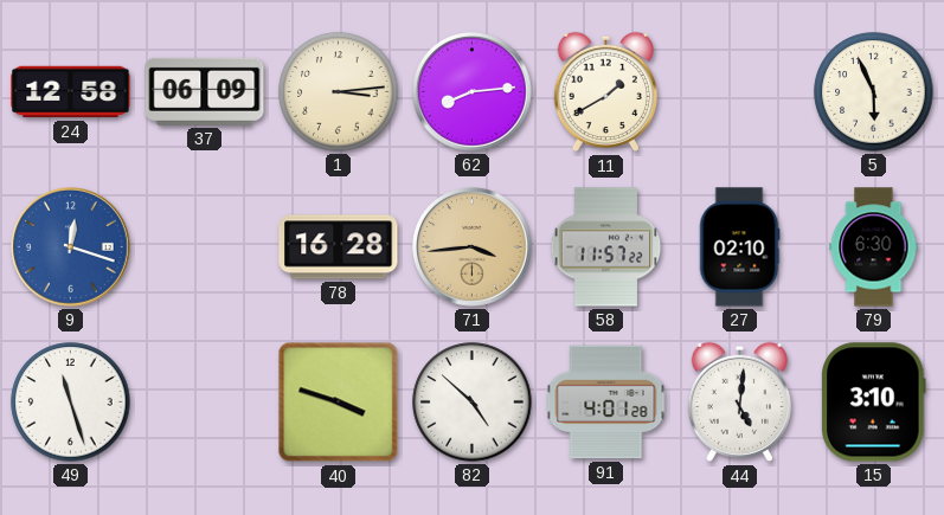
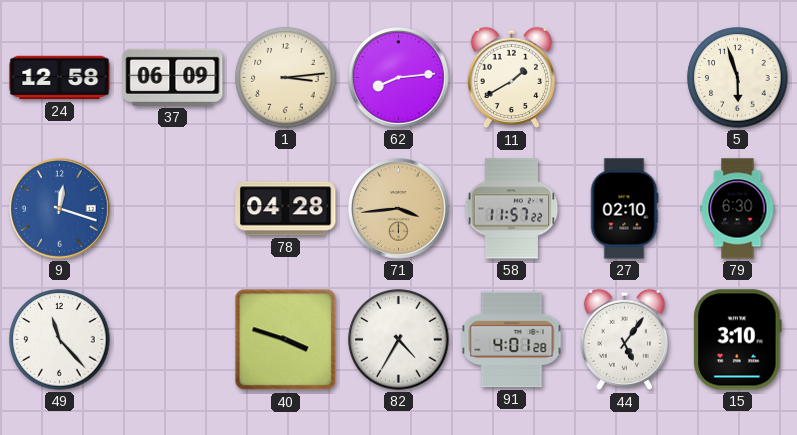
5: 5:56 -> 5:57 (738, 78)
78: 16:28 -> 04:28 (286, 209)
49: 11:27 -> 11:23 (60, 340)
82: 4:52 -> 4:35 (399, 340)
44: 5:01 -> 5:06 (624, 340)
